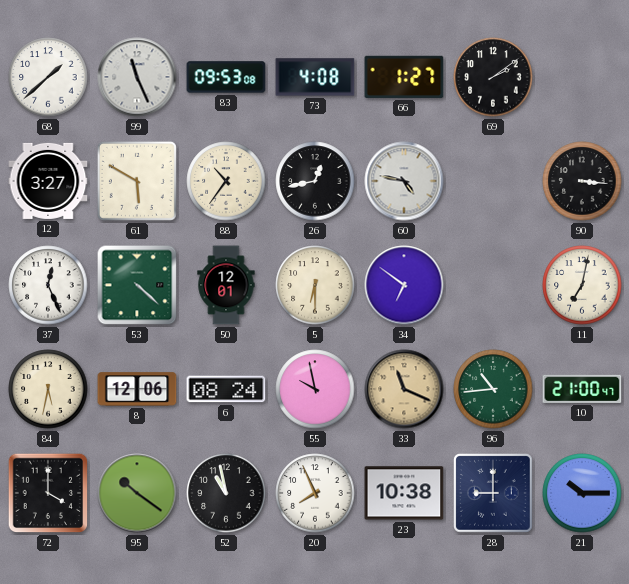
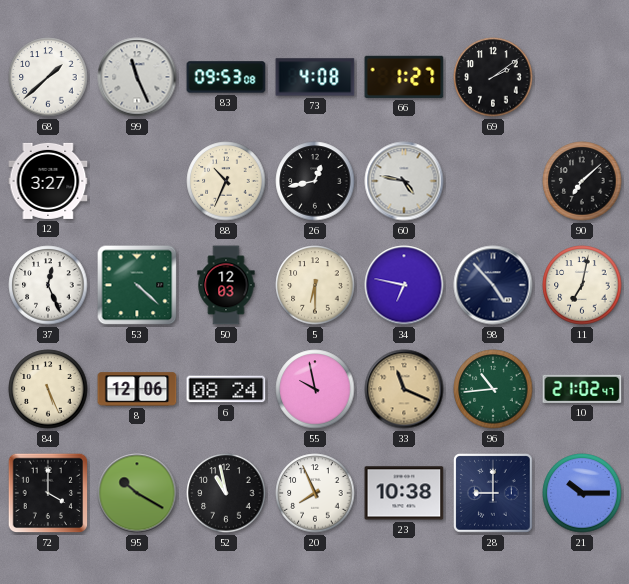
61: 5:50 -> none (137, 181)
88: 10:36 -> 10:34 (226, 181)
90: 3:16 -> 7:08 (582, 181)
50: 12:01 -> 12:03 (226, 285)
34: 6:51 -> 6:47 (404, 285)
98: none -> 4:53 (493, 285)
84: 5:32 -> 5:26 (48, 389)
10: 21:00 -> 21:02 (582, 389)
95: 10:21 -> 10:20 (137, 493)
